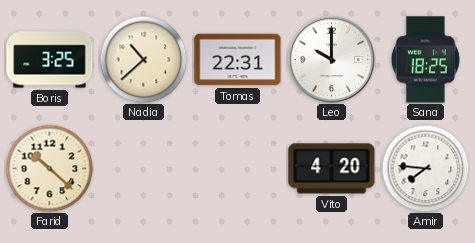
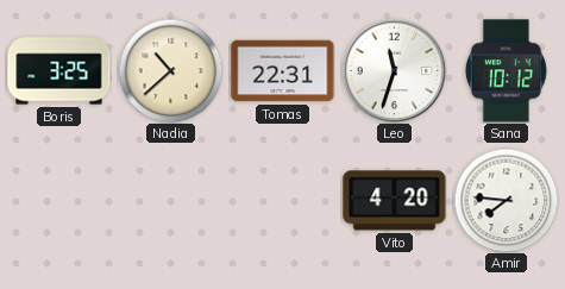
Leo: 10:00 -> 11:33 (394, 70)
Sana: 18:25 -> 10:12 (506, 71)
Farid: 10:22 -> none (49, 168)
